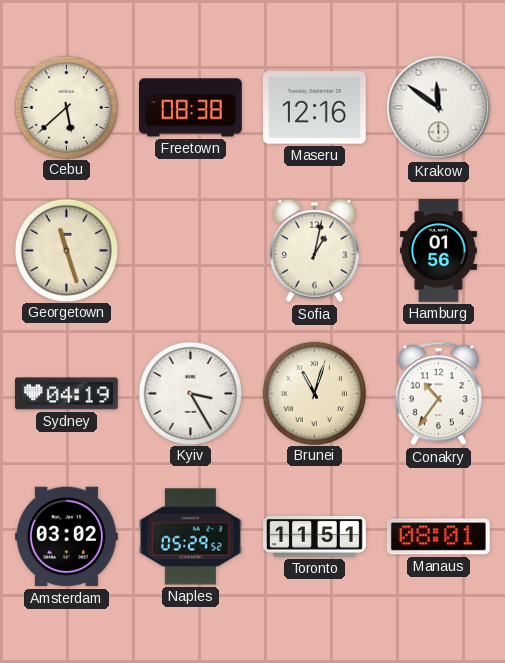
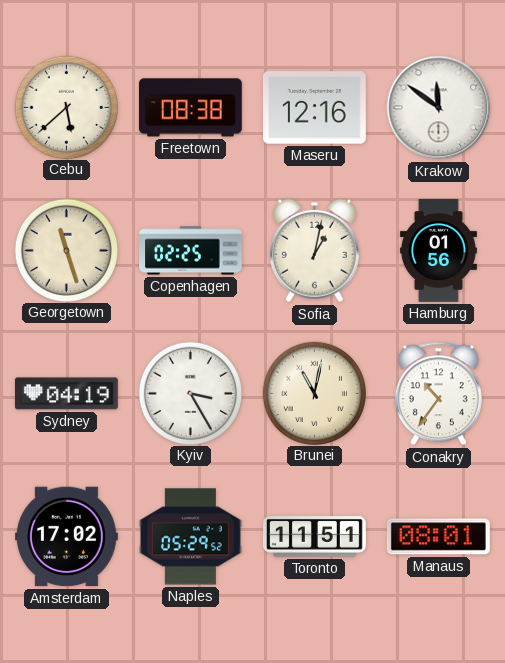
Copenhagen: none -> 02:25 (191, 251)
Brunei: 11:03 -> 11:02 (314, 393)
Amsterdam: 03:02 -> 17:02 (67, 537)
